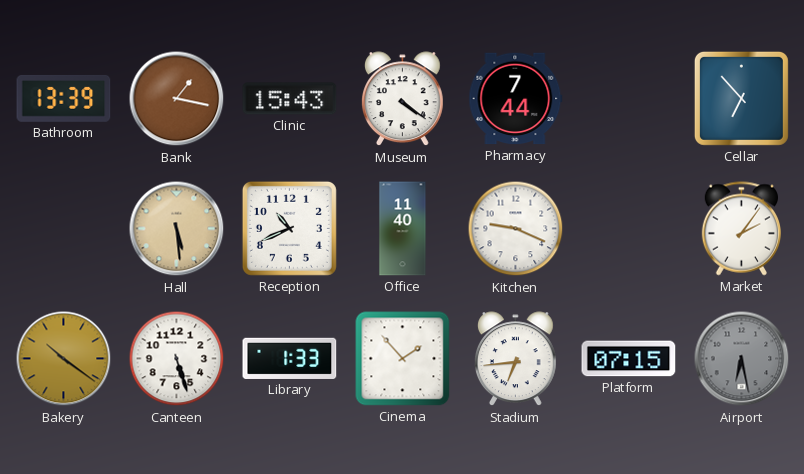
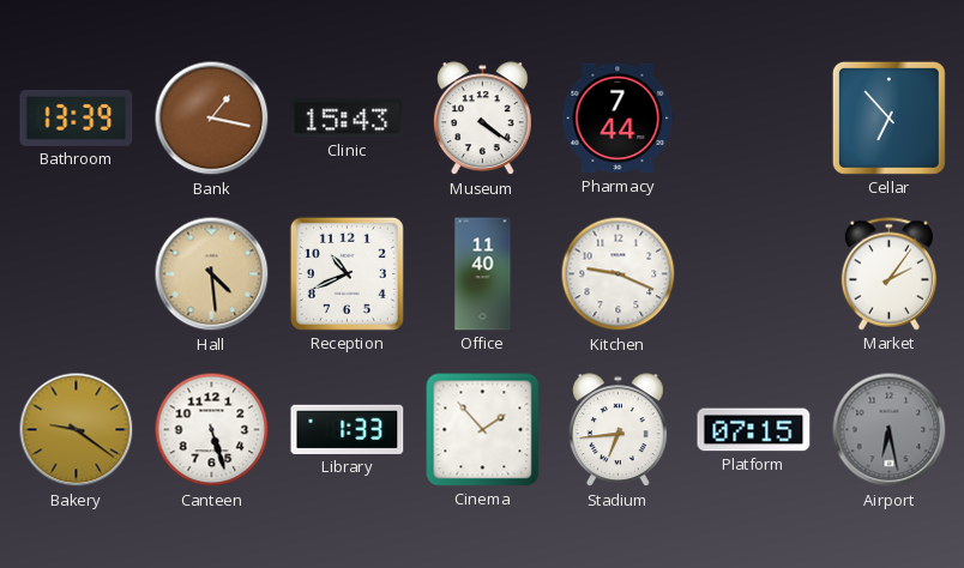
Hall: 5:29 -> 4:29 (212, 274)
Bakery: 10:21 -> 9:21 (77, 430)
